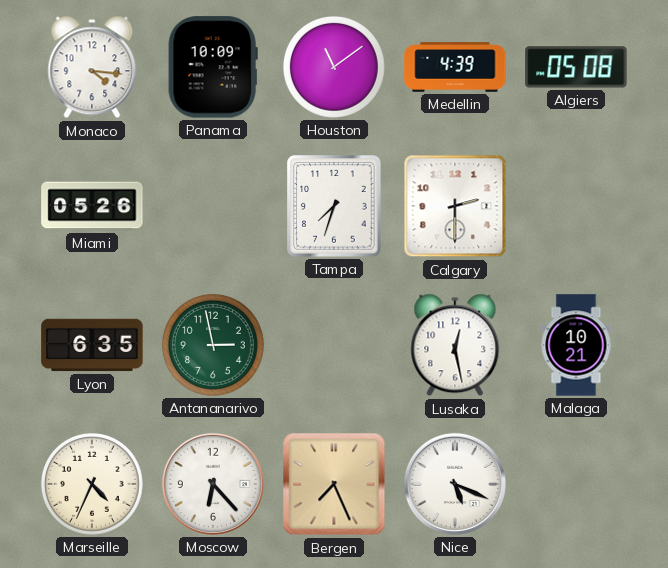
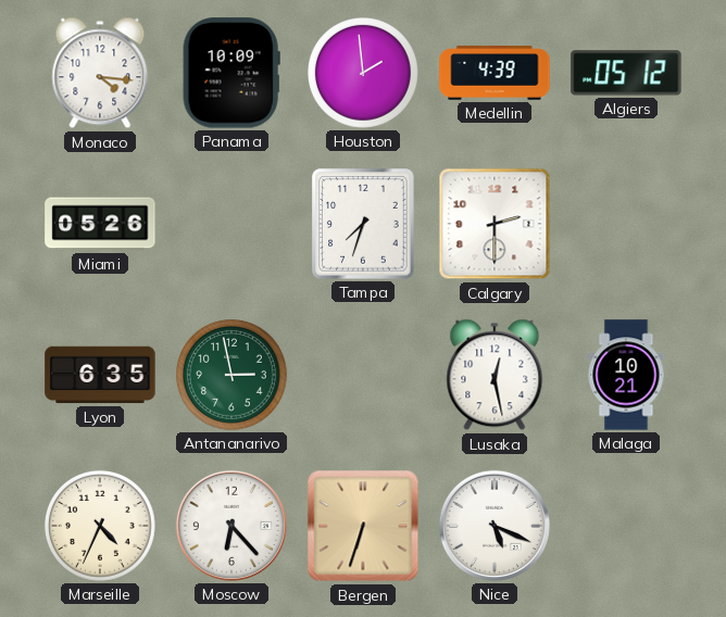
Houston: 11:09 -> 1:59 (363, 73)
Algiers: 05:08 -> 05:12 (626, 73)
Bergen: 7:26 -> 6:33 (363, 526)
